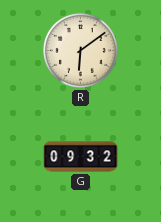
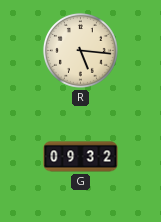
R: 6:09 -> 5:16 (80, 50)
